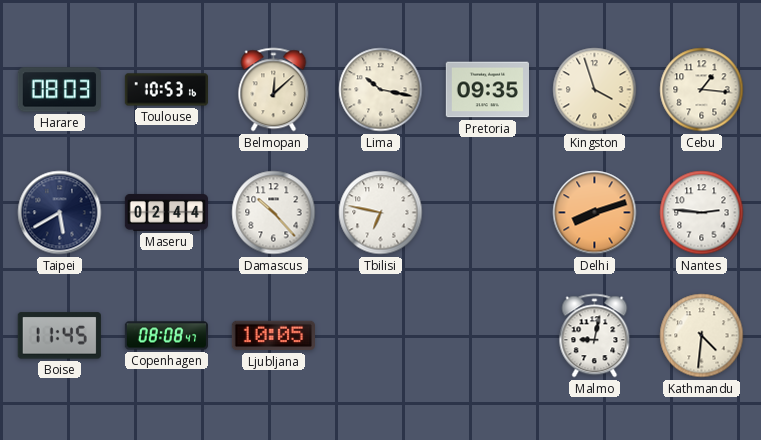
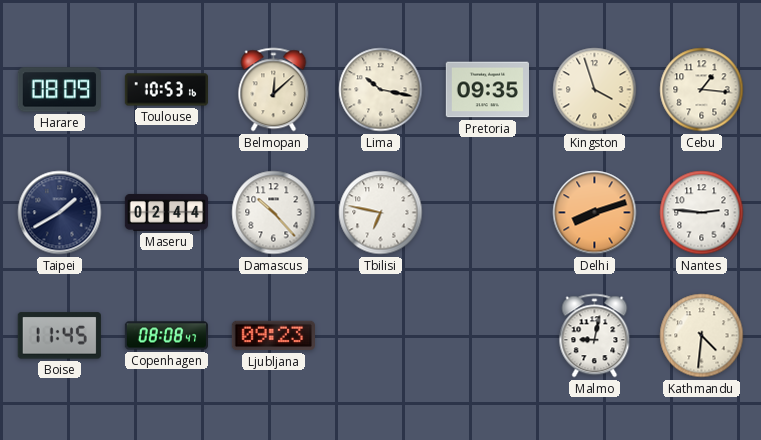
Harare: 08:03 -> 08:09 (59, 90)
Taipei: 5:40 -> 1:40 (60, 213)
Ljubljana: 10:05 -> 09:23 (273, 336)
